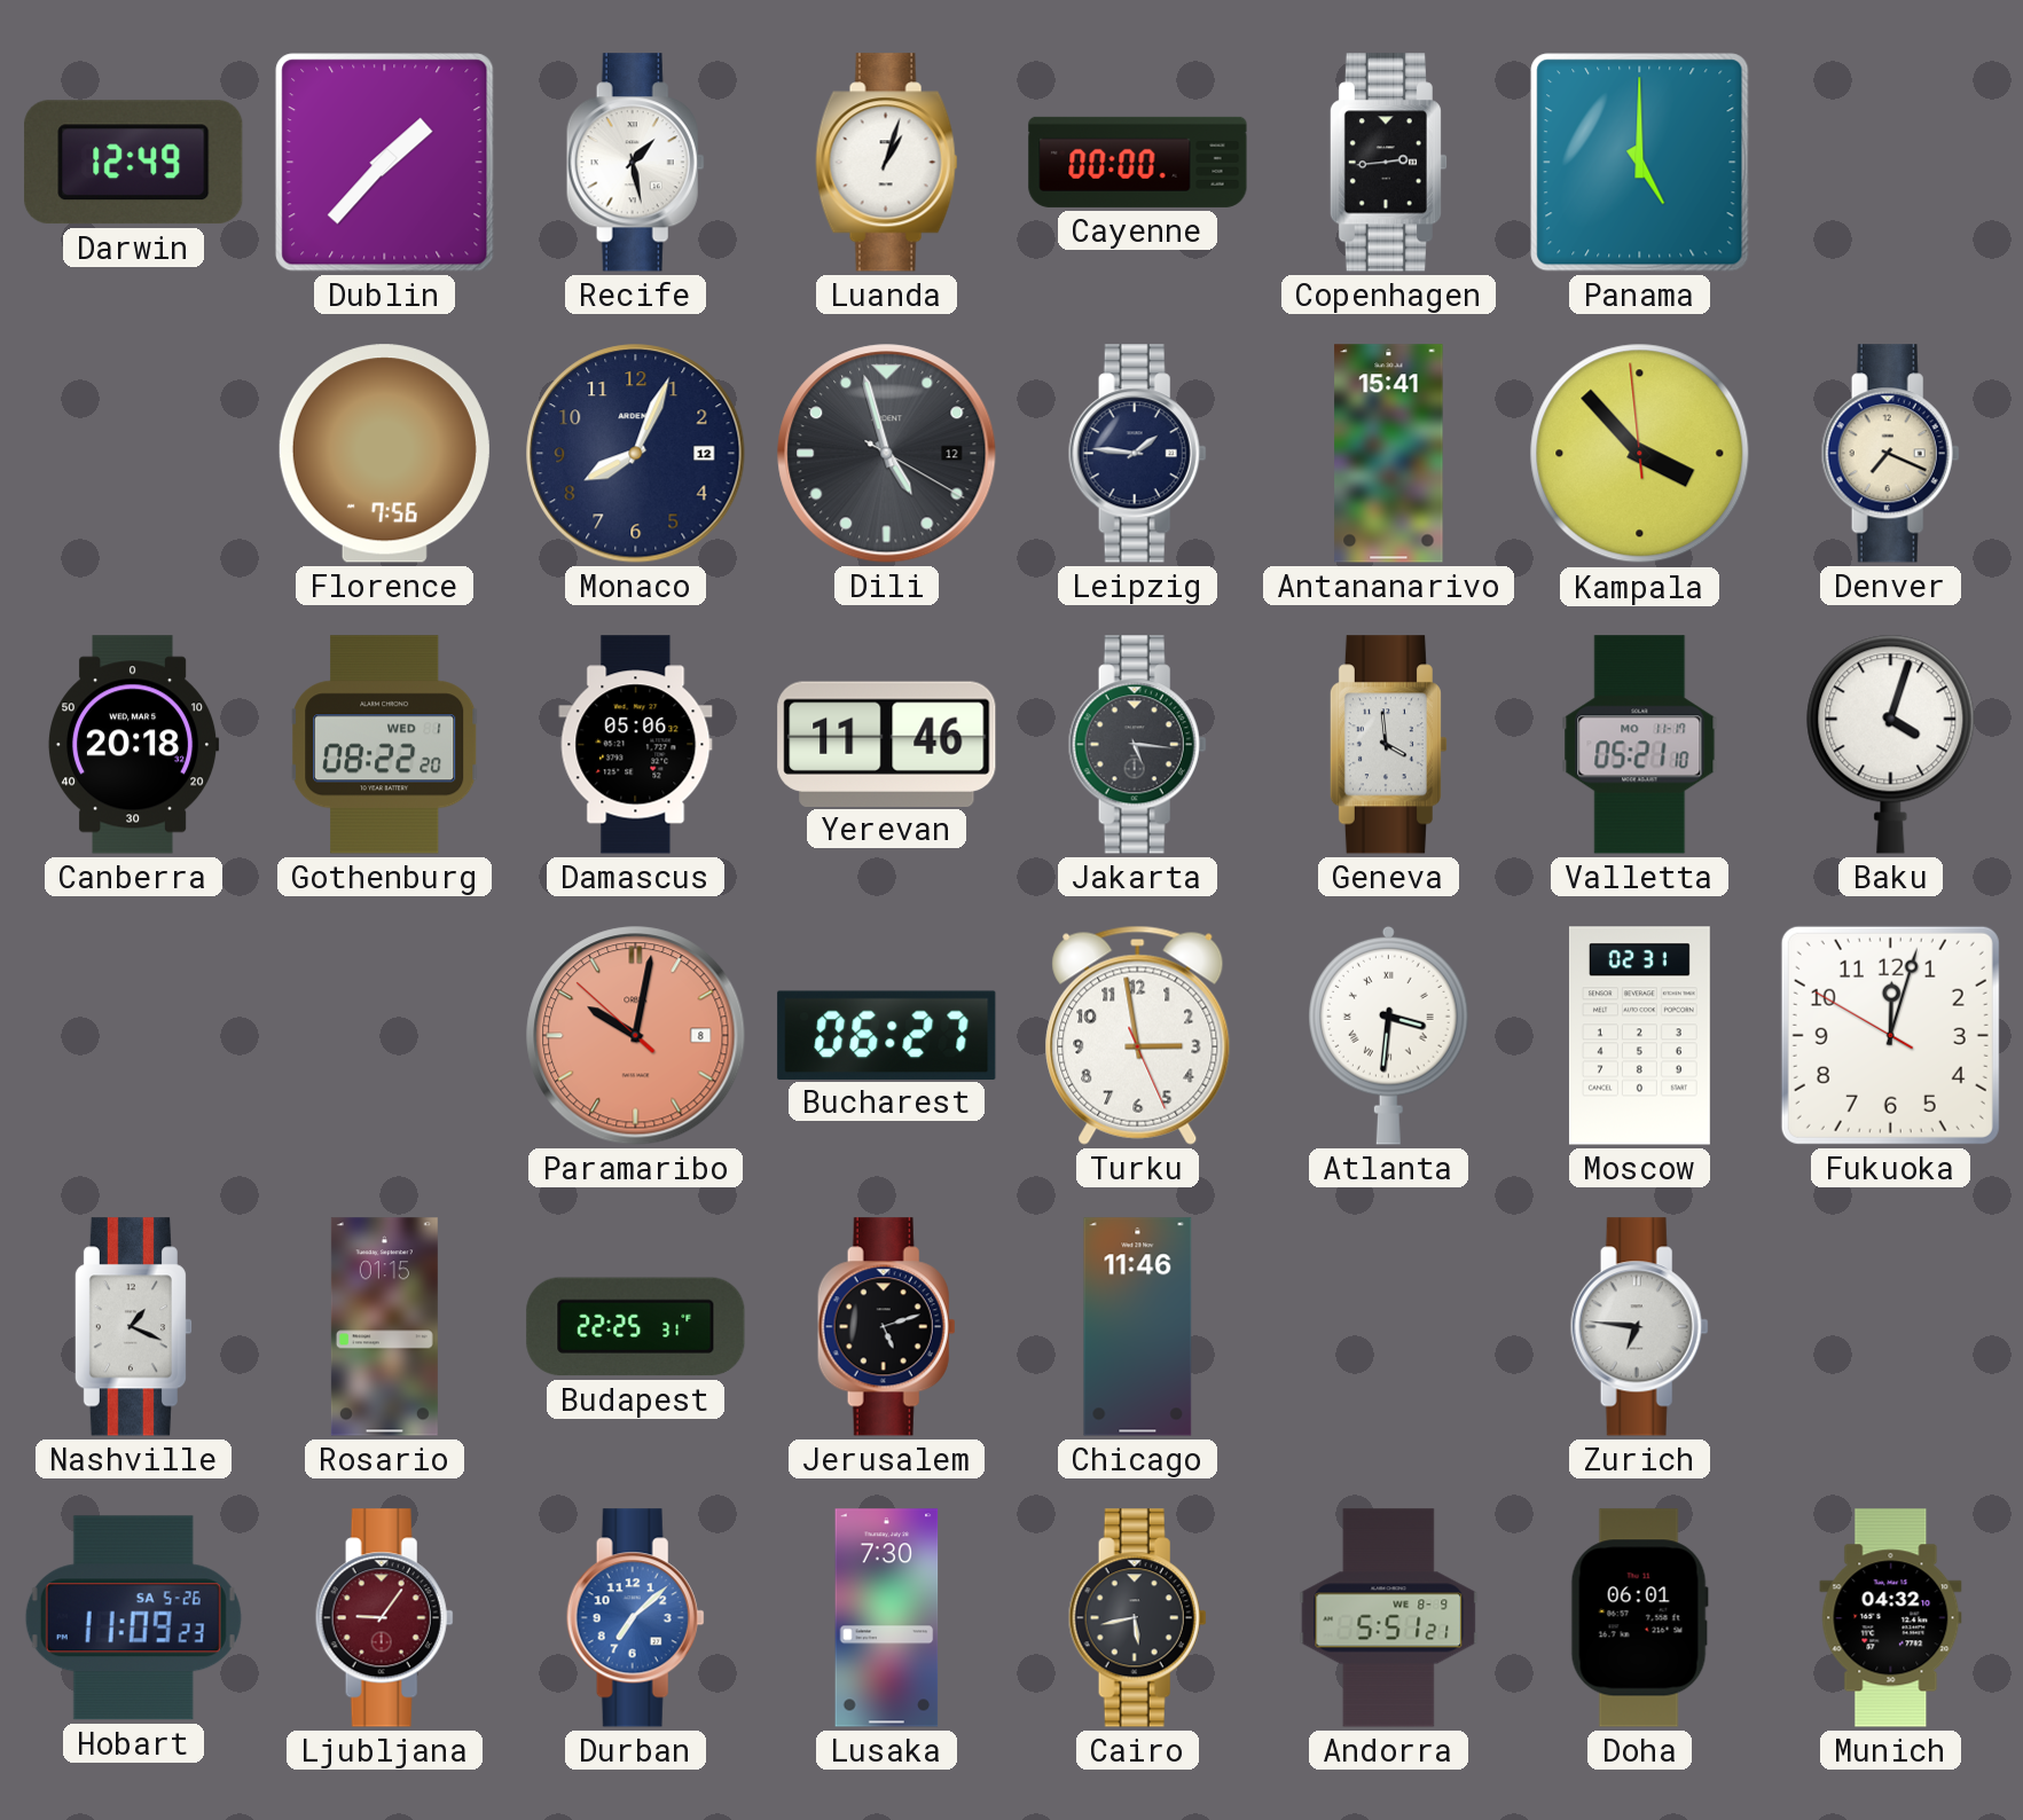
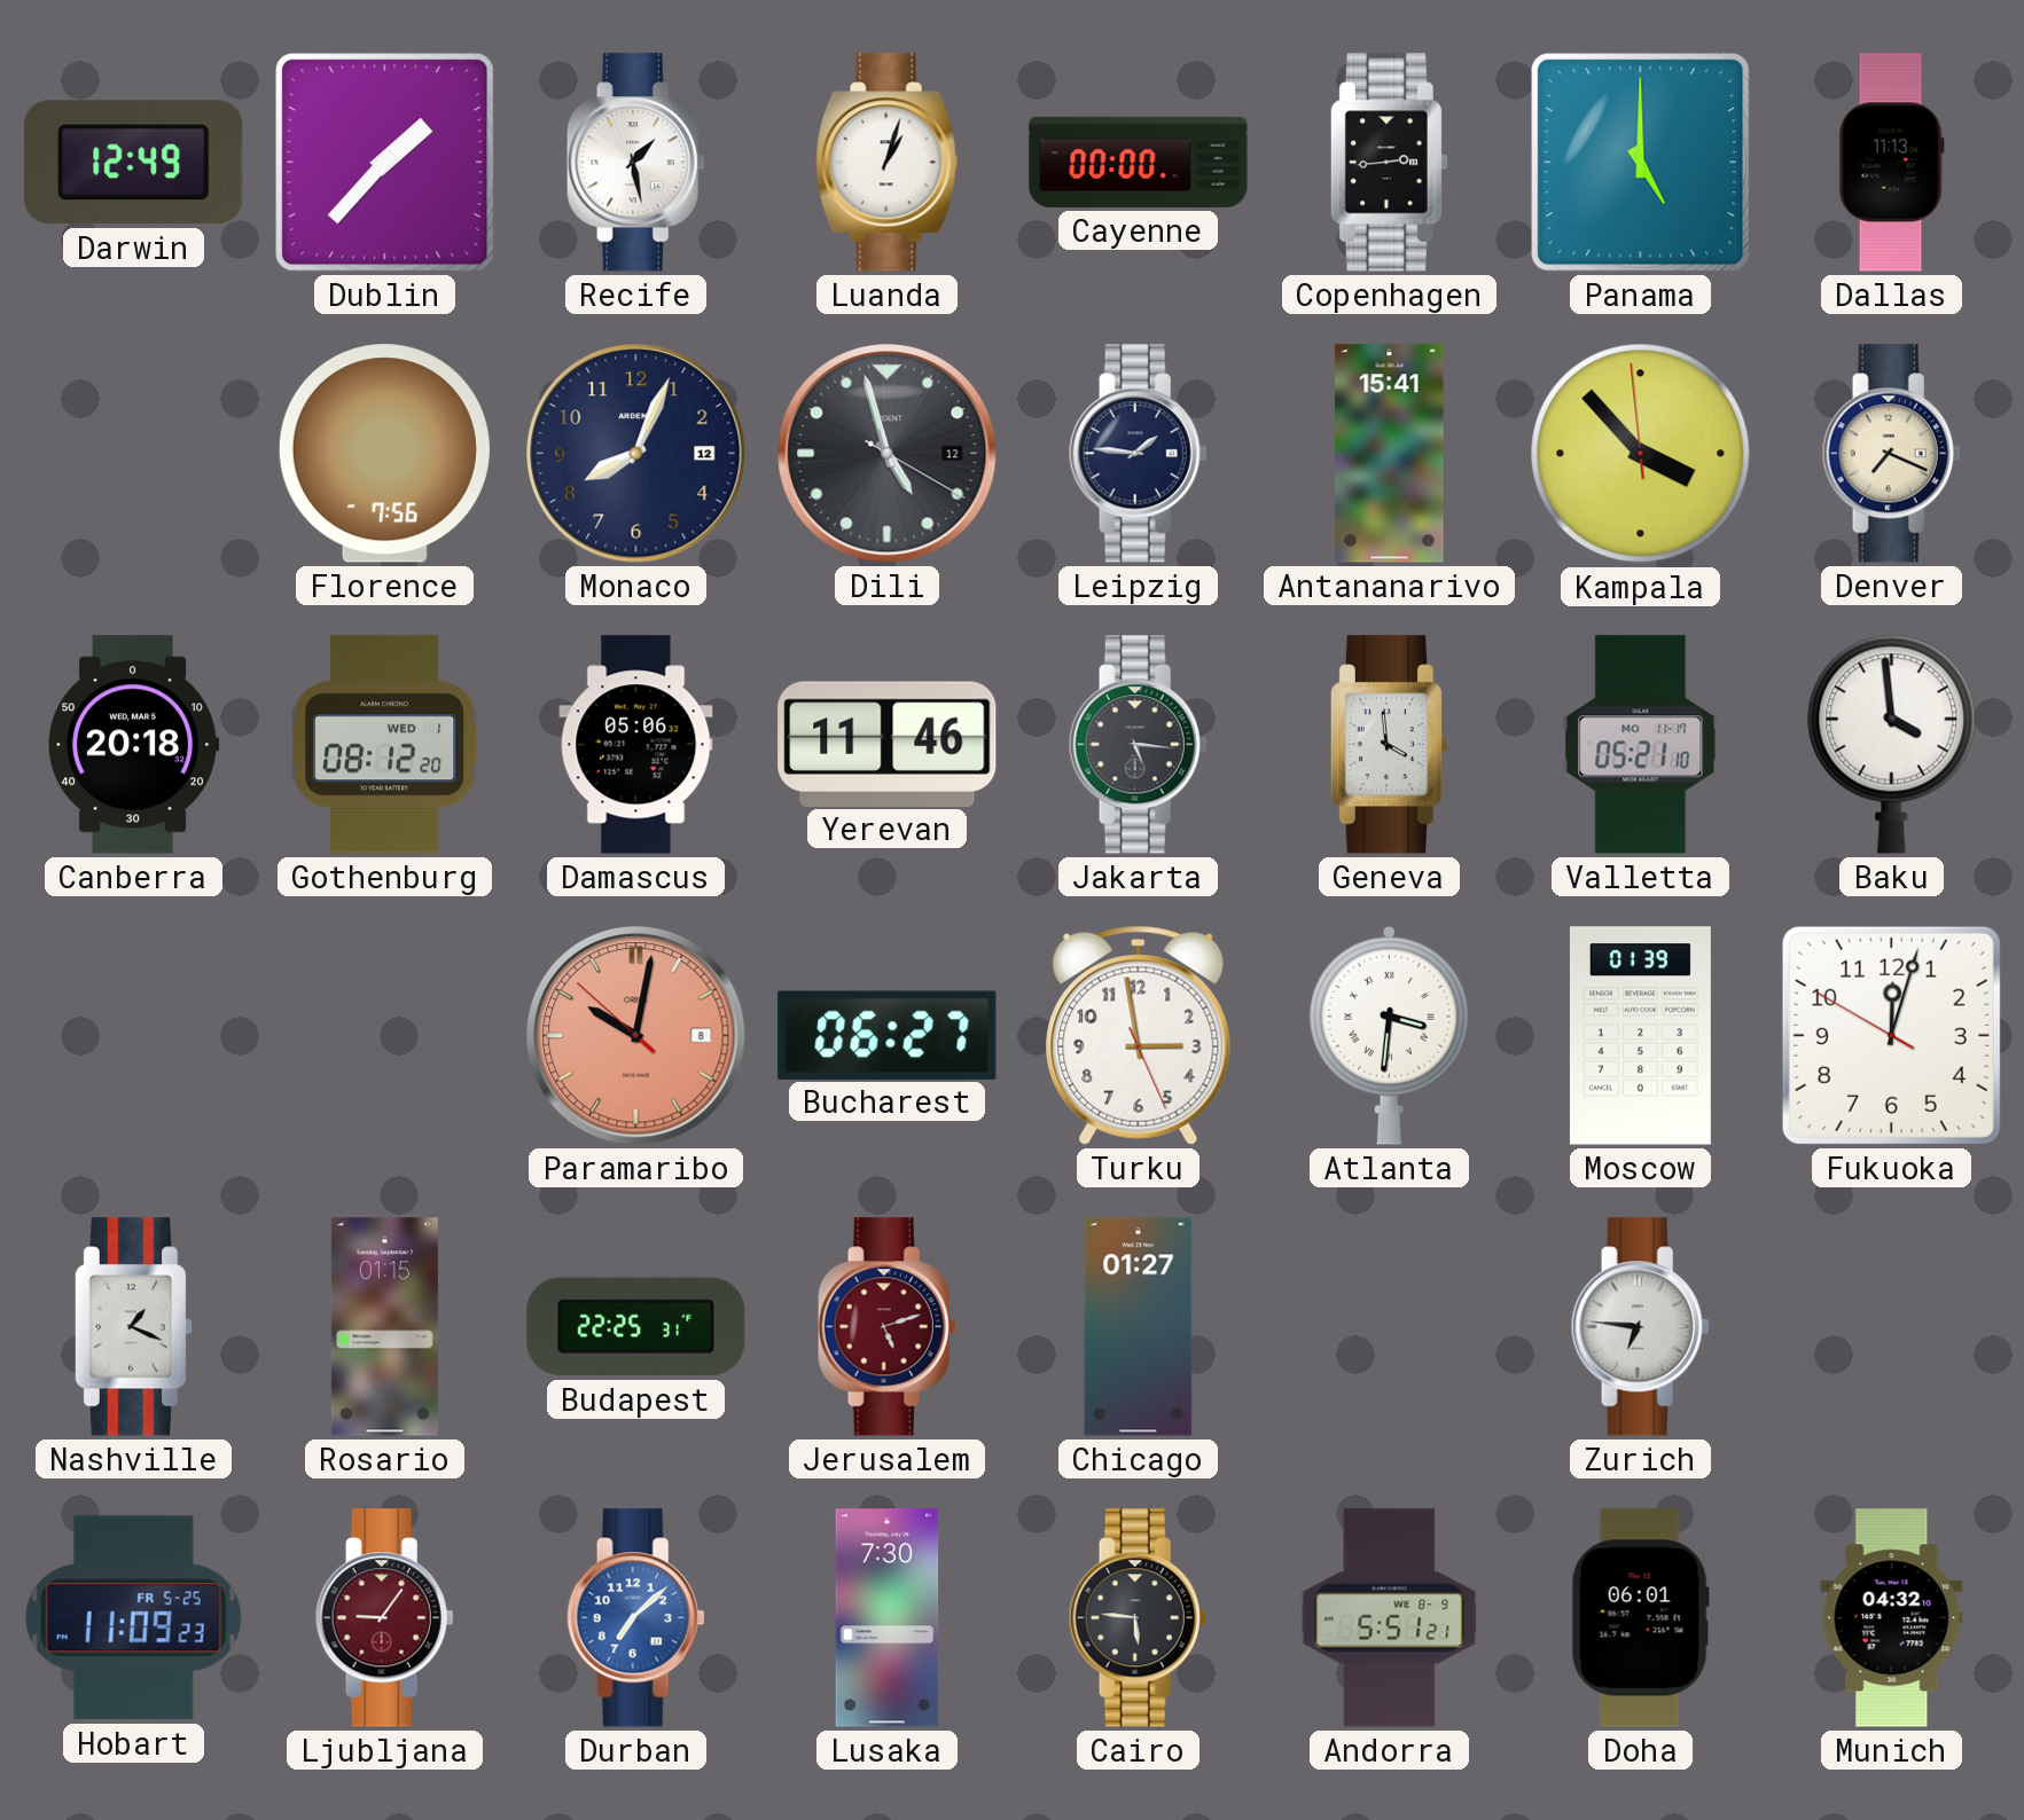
Dallas: none -> 11:13 (1891, 163)
Gothenburg: 08:22 -> 08:12 (385, 745)
Baku: 4:03 -> 3:59 (1892, 744)
Moscow: 02:31 -> 01:39 (1640, 1036)
Jerusalem dial: black -> burgundy (886, 1327)
Chicago: 11:46 -> 01:27 (1139, 1327)
Hobart date: SA 5-26 -> FR 5-25 (133, 1618)
Cairo: 5:43 -> 5:46 (1138, 1618)
